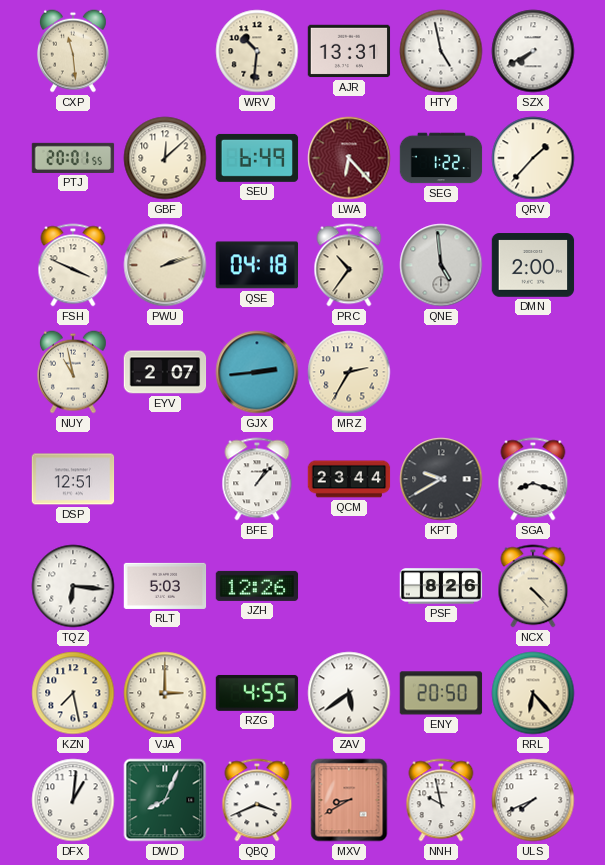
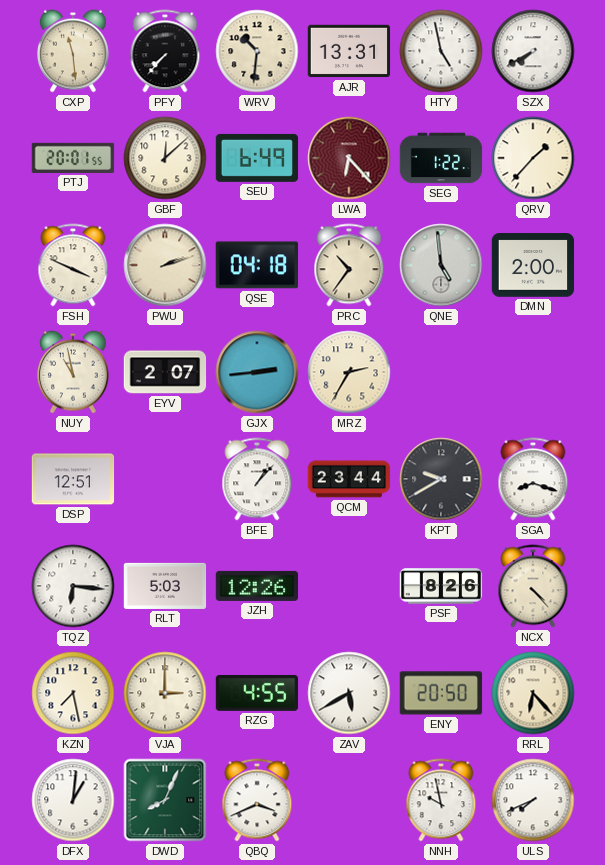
PFY: none -> 7:37 (165, 51)
ZAV: 5:39 -> 5:40 (349, 693)
MXV: 8:40 -> none (349, 800)
